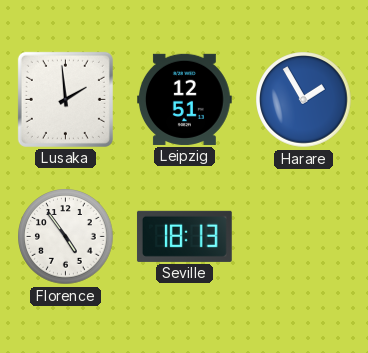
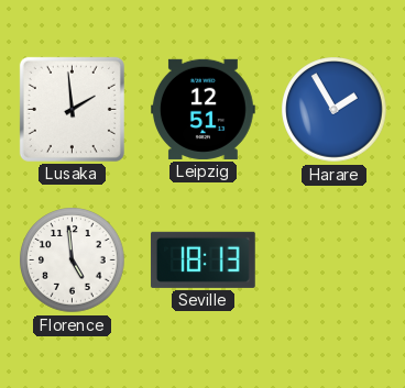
Florence: 4:54 -> 4:59 (73, 260)
